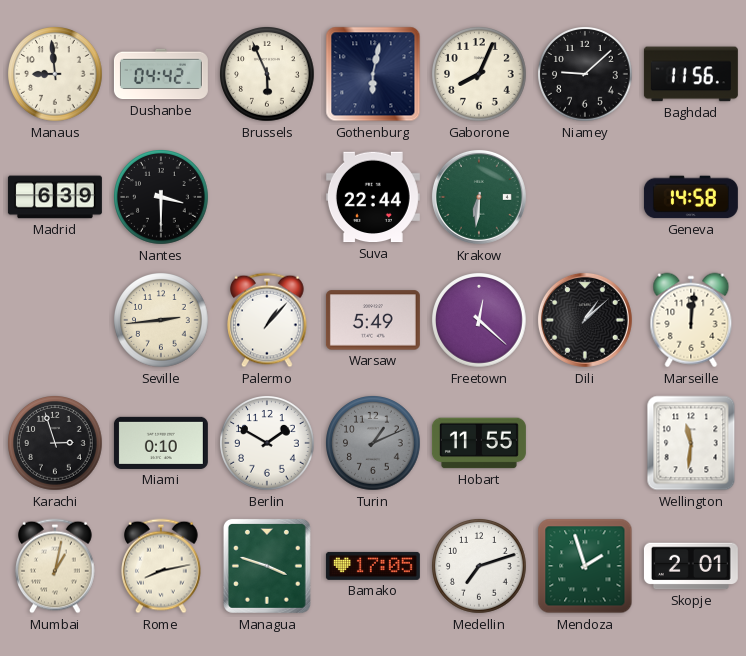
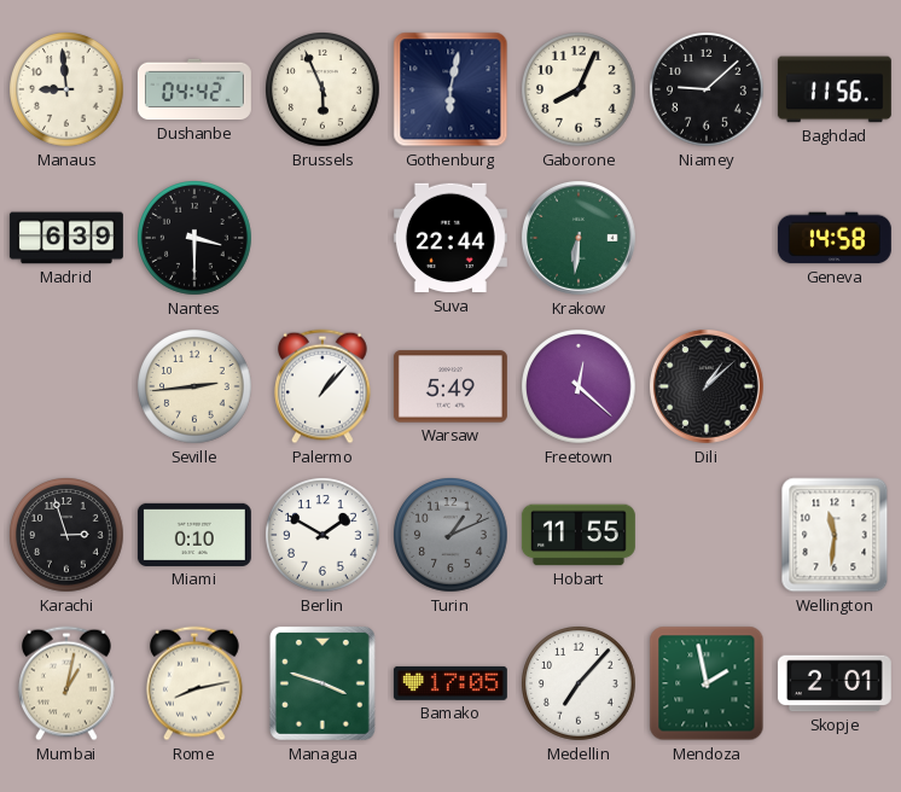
Marseille: 12:01 -> none (691, 320)
Medellin: 7:12 -> 7:07 (580, 685)
Mendoza: 1:57 -> 1:58 (707, 683)
